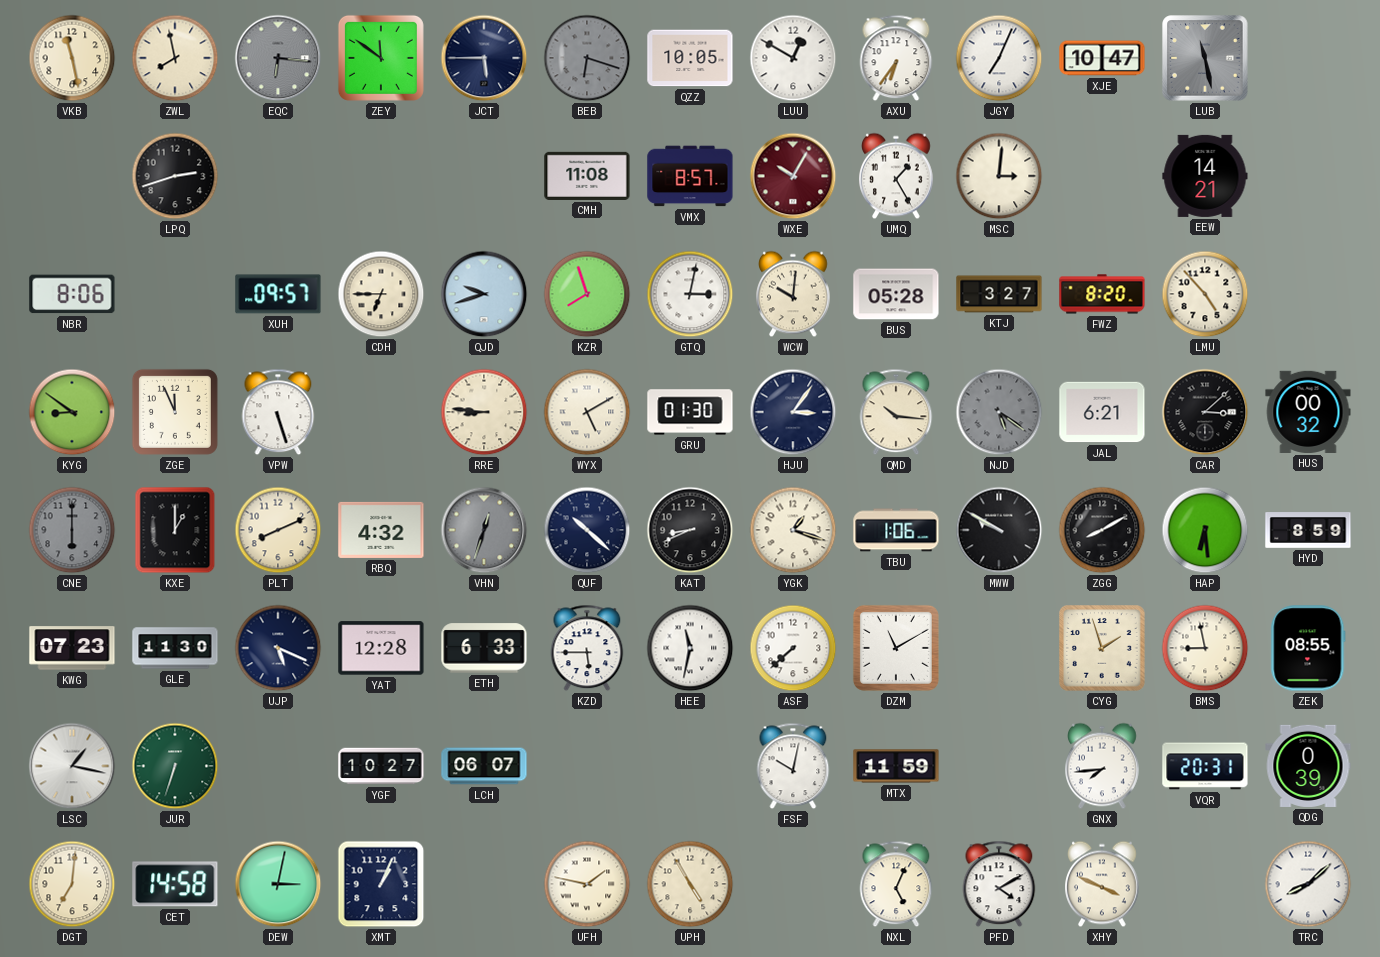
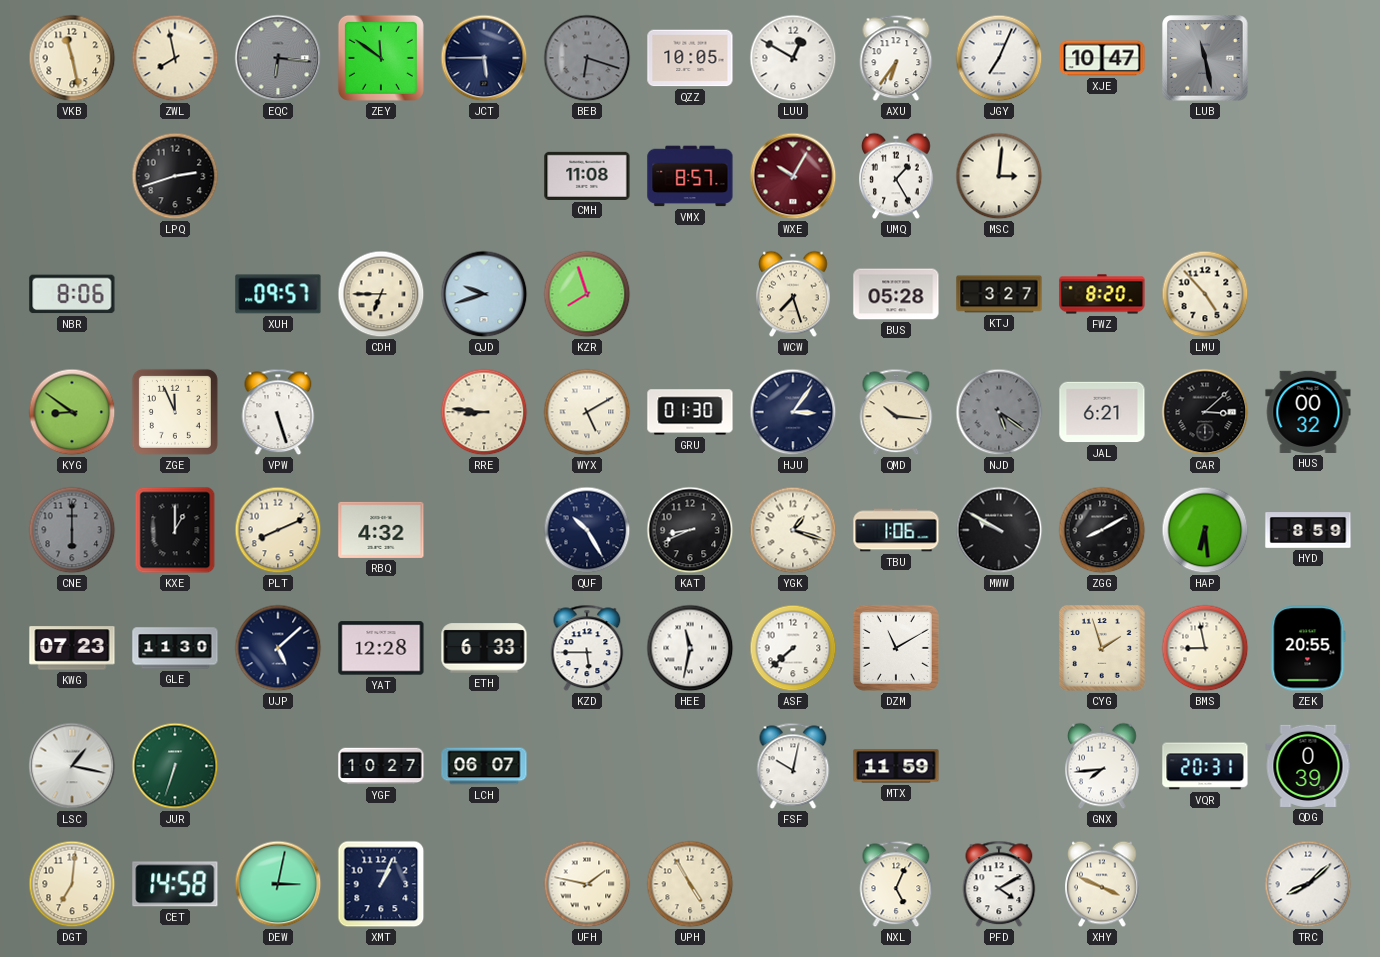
EEW: 14:21 -> none (1205, 176)
GTQ: 3:02 -> none (690, 294)
WCW: 10:01 -> 7:27 (794, 294)
VHN: 12:33 -> none (484, 530)
QUF: 10:22 -> 10:25 (587, 530)
UJP: 5:19 -> 5:08 (278, 648)
ZEK: 08:55 -> 20:55 (1308, 648)
